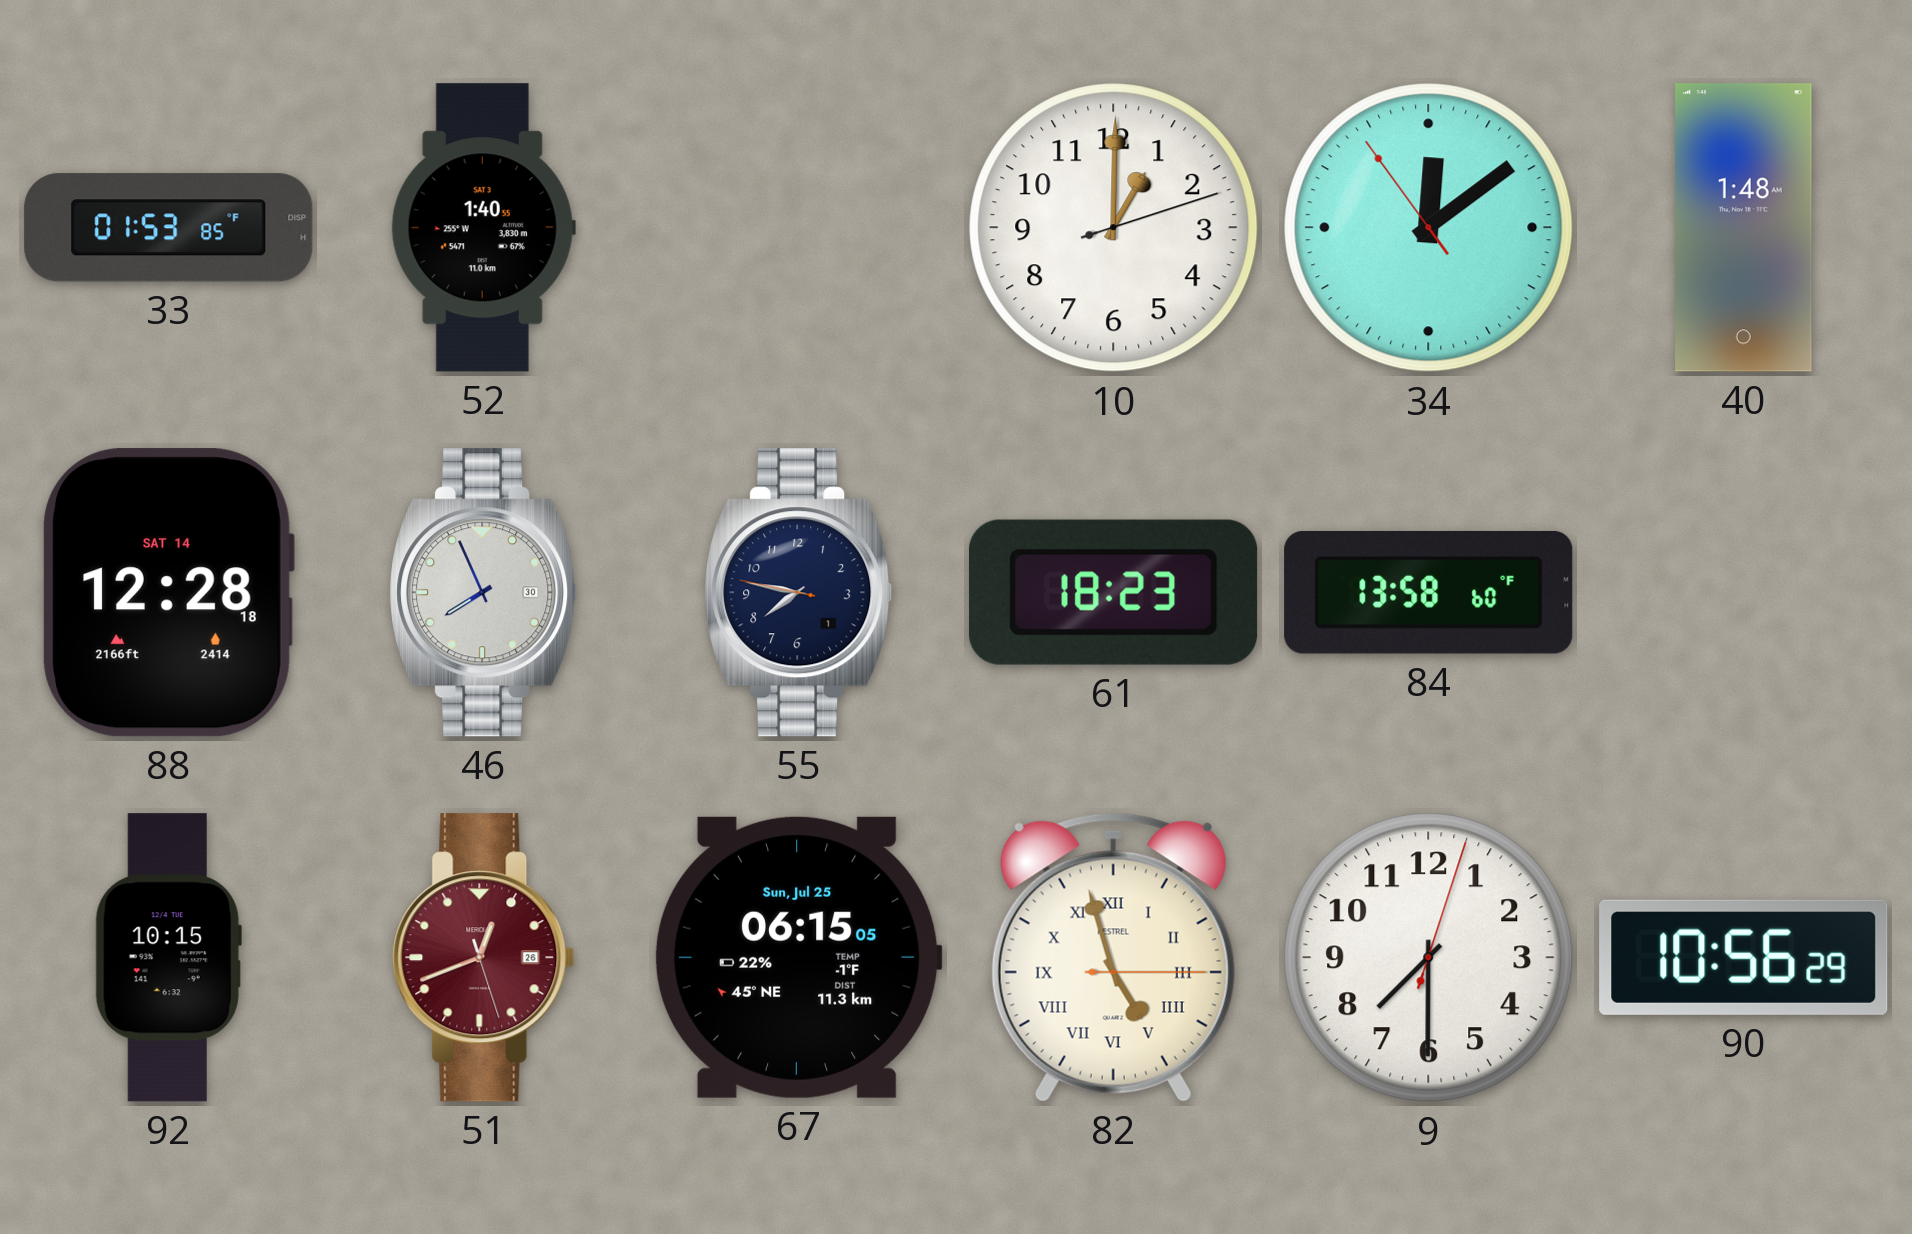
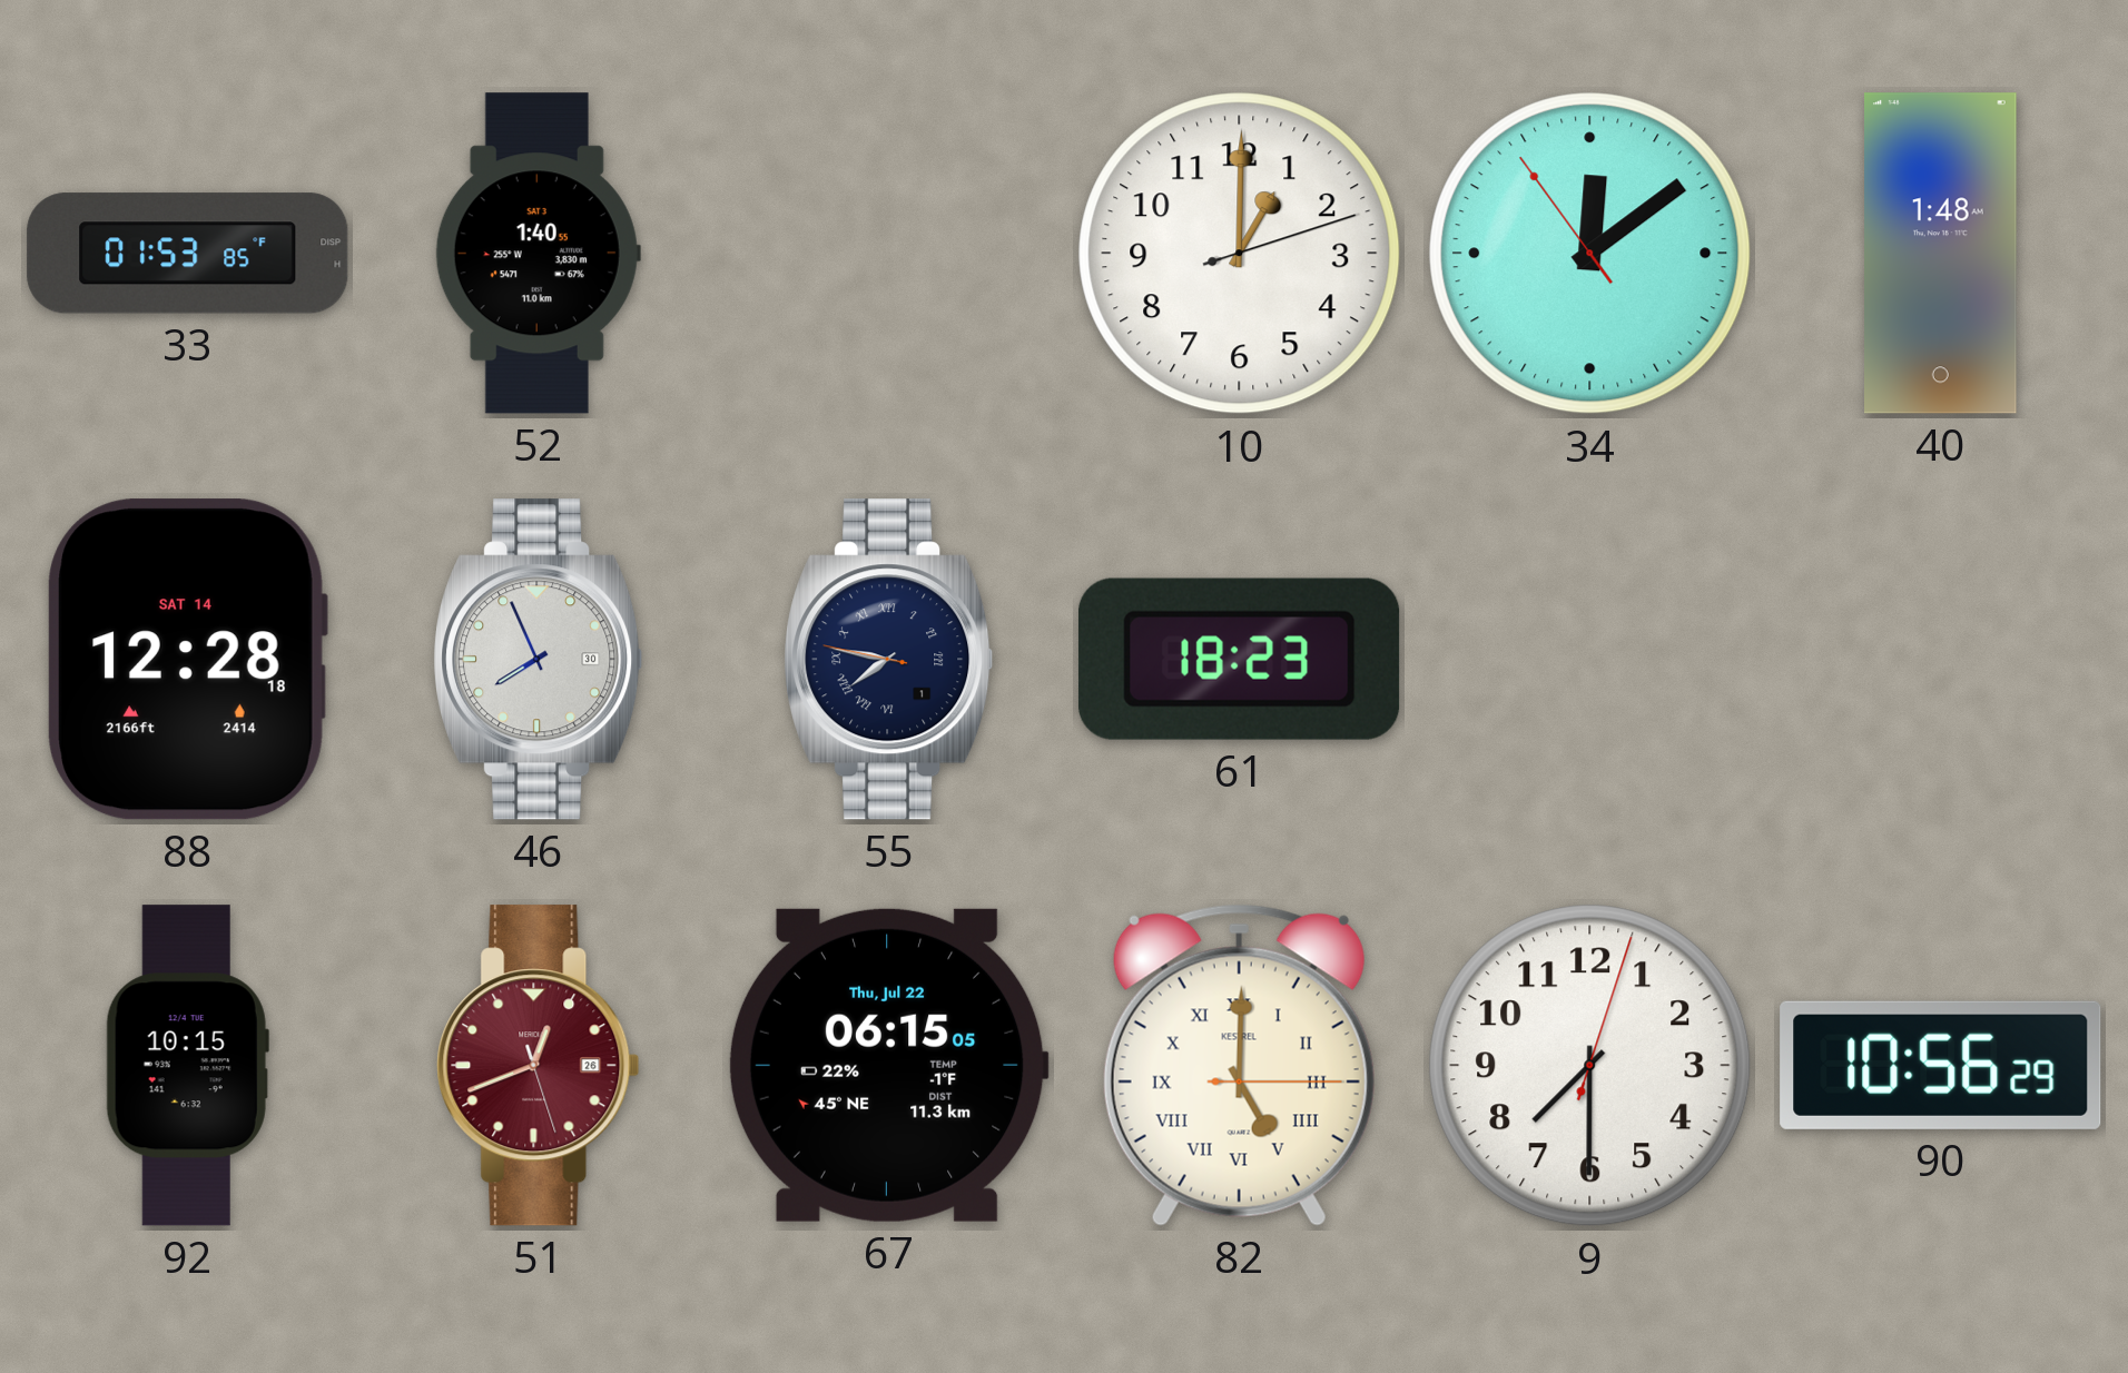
55 numerals: Arabic -> Roman (889, 660)
84: 13:58 -> none (1429, 592)
67 date: Sun, Jul 25 -> Thu, Jul 22 (888, 1065)
82: 4:57 -> 5:00 (1239, 1065)
